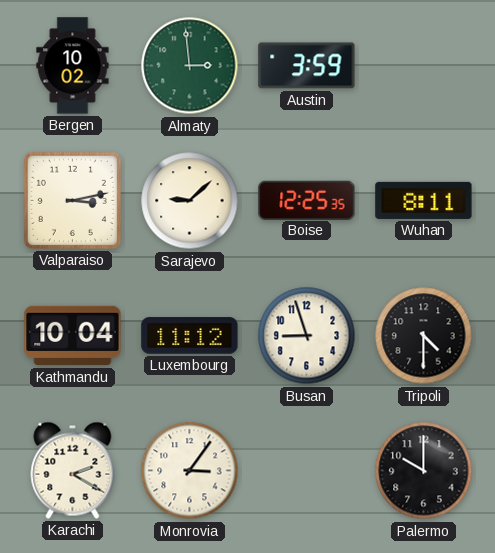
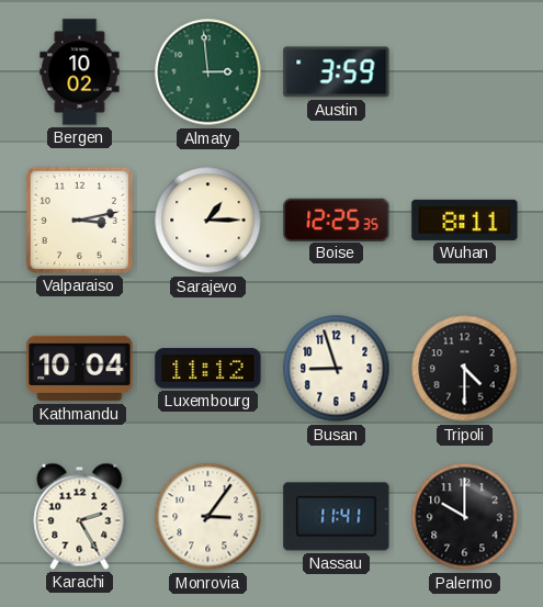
Sarajevo: 9:08 -> 1:15 (208, 221)
Karachi: 2:20 -> 2:25 (80, 516)
Nassau: none -> 11:41 (337, 517)
